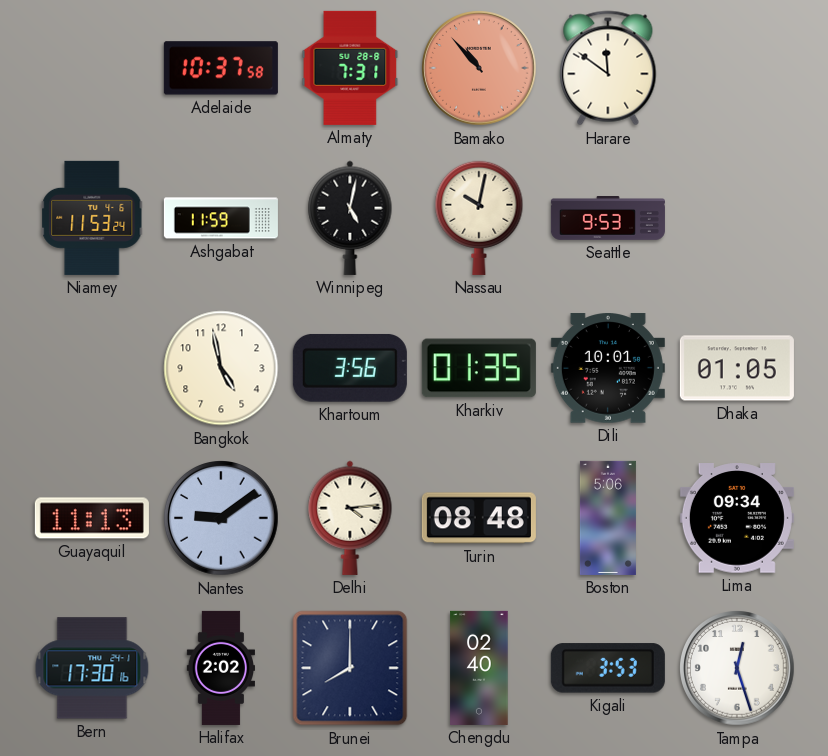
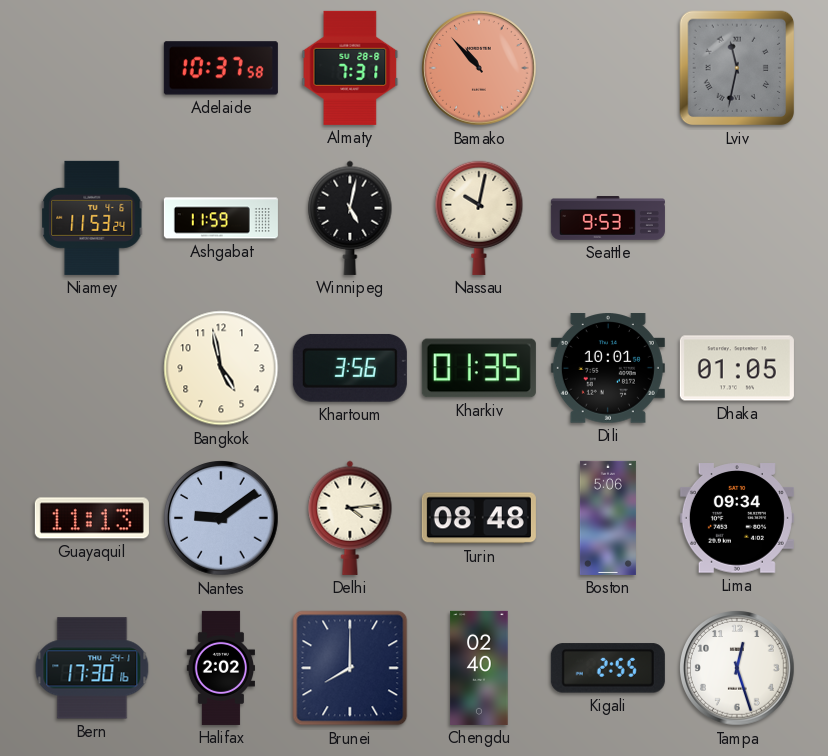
Harare: 11:51 -> none (608, 68)
Lviv: none -> 11:32 (737, 68)
Kigali: 3:53 -> 2:55 (608, 668)
